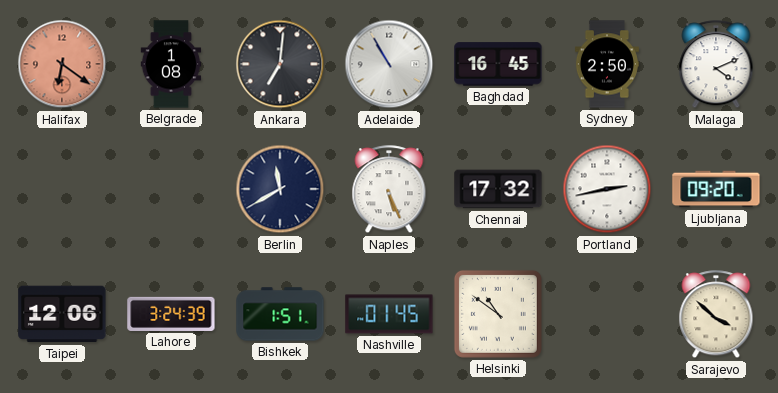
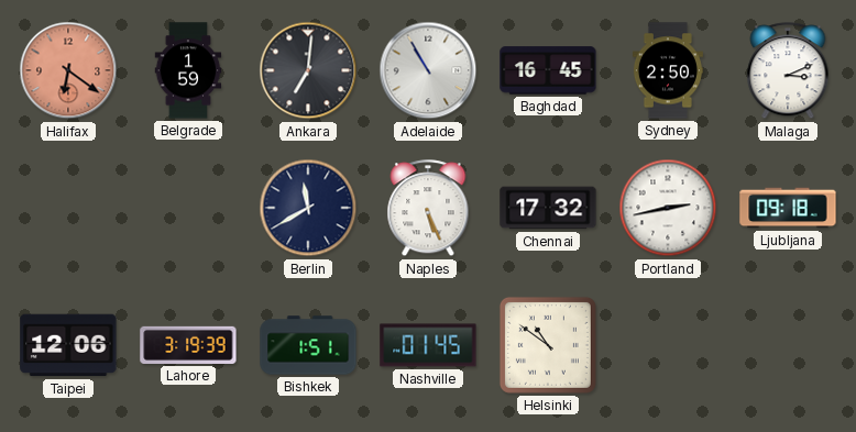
Belgrade: 1:08 -> 1:59 (188, 70)
Malaga: 4:11 -> 3:11 (788, 71)
Ljubljana: 09:20 -> 09:18 (788, 208)
Lahore: 3:24 -> 3:19 (188, 345)
Sarajevo: 3:52 -> none (716, 315)
